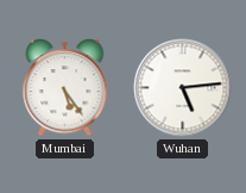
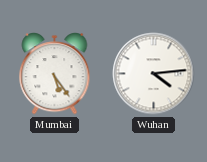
Wuhan: 5:14 -> 4:14 (154, 74)
